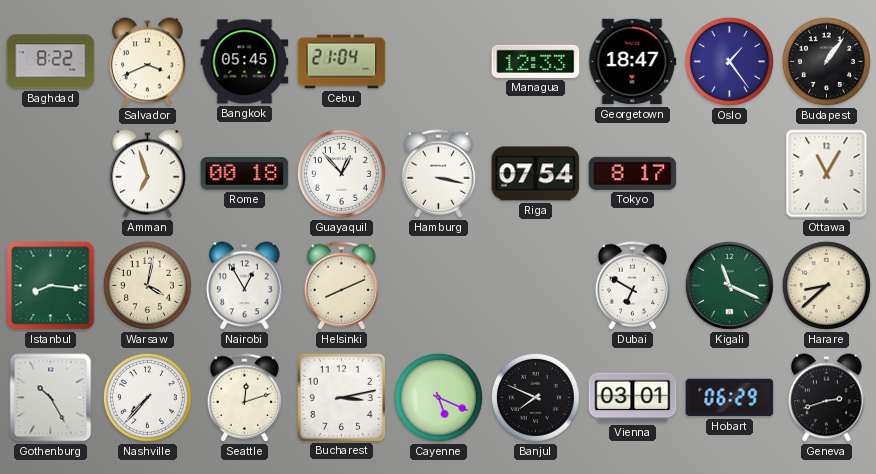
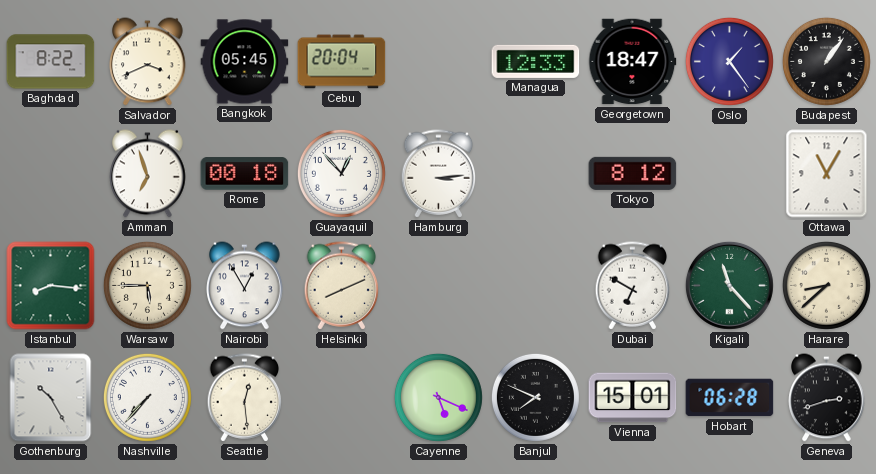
Cebu: 21:04 -> 20:04 (342, 62)
Hamburg: 3:17 -> 3:14 (439, 174)
Riga: 07:54 -> none (536, 174)
Tokyo: 8:17 -> 8:12 (633, 173)
Warsaw: 4:02 -> 5:45 (147, 285)
Kigali: 11:19 -> 11:23 (729, 285)
Seattle: 12:12 -> 12:29 (245, 398)
Bucharest: 3:13 -> none (341, 397)
Vienna: 03:01 -> 15:01 (633, 398)
Hobart: 06:29 -> 06:28 (730, 398)
